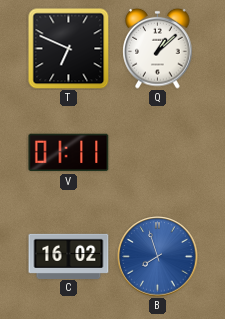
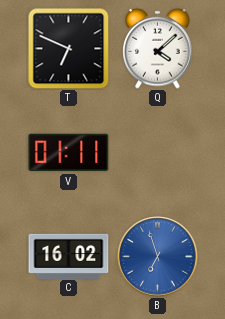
Q: 1:08 -> 4:08 (158, 48)
B: 7:57 -> 6:57 (158, 257)
